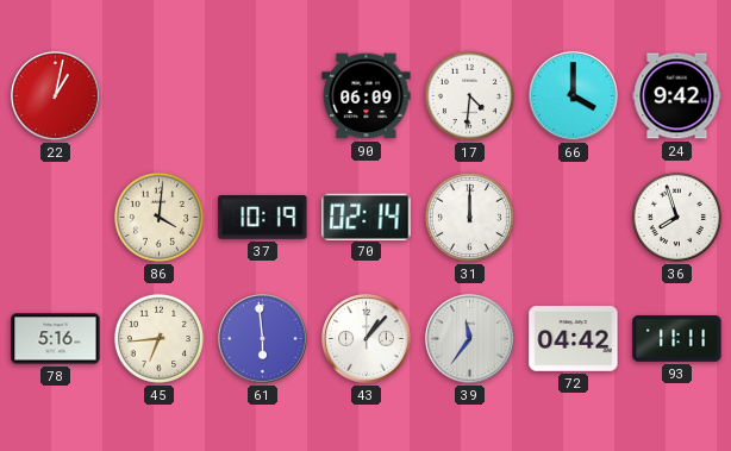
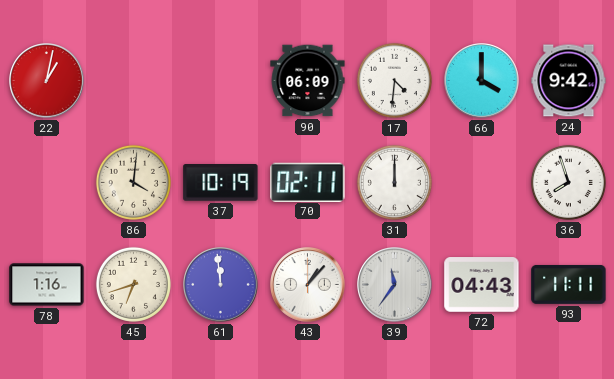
70: 02:14 -> 02:11 (308, 182)
78: 5:16 -> 1:16 (47, 285)
45: 6:44 -> 6:42 (133, 284)
61: 5:59 -> 11:59 (221, 285)
72: 04:42 -> 04:43 (482, 285)
